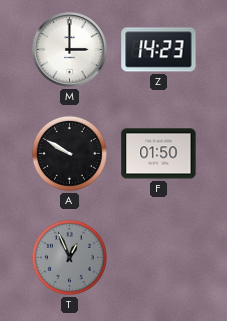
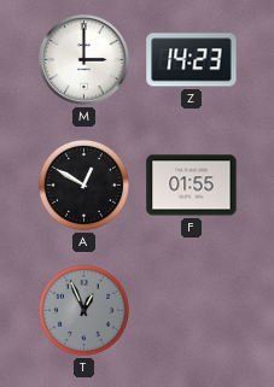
A: 9:50 -> 12:50 (83, 184)
F: 01:50 -> 01:55 (192, 186)
